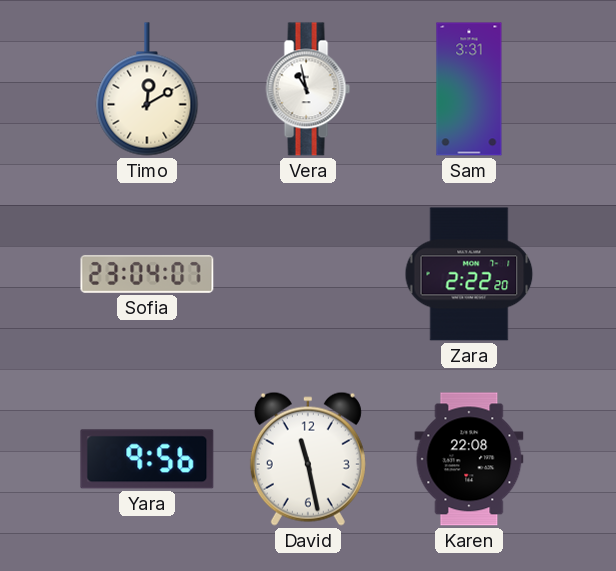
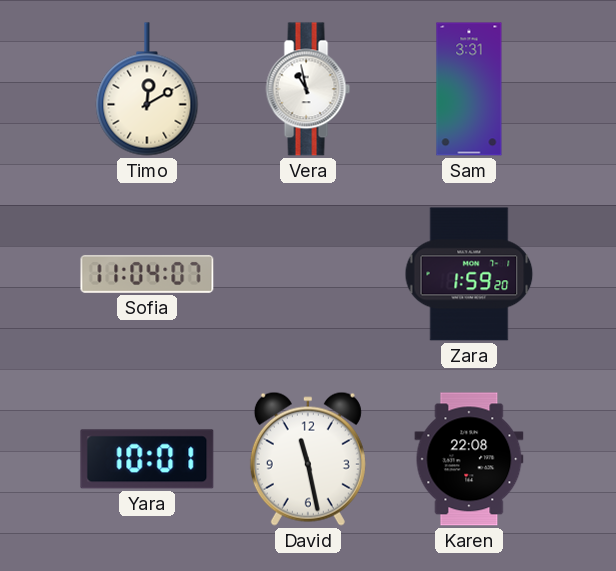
Sofia: 23:04 -> 11:04 (147, 274)
Zara: 2:22 -> 1:59 (469, 274)
Yara: 9:56 -> 10:01 (147, 459)
